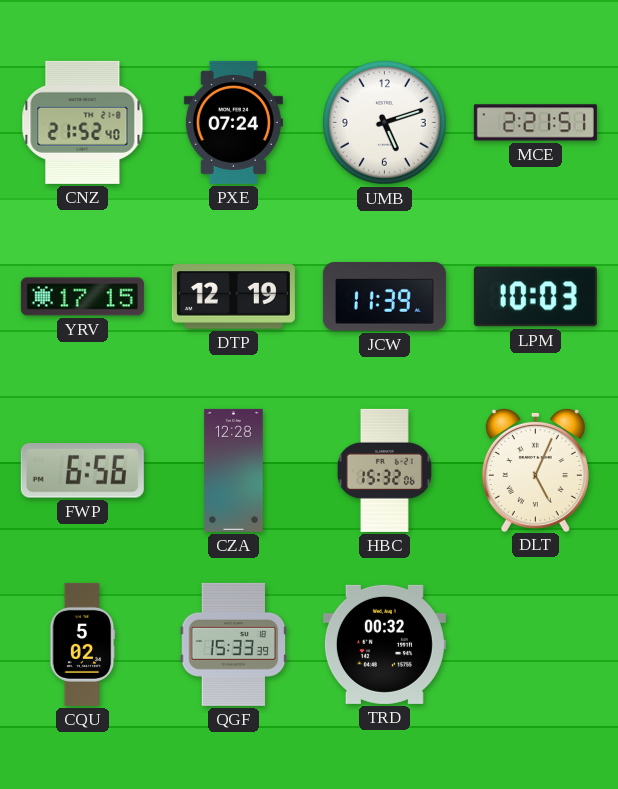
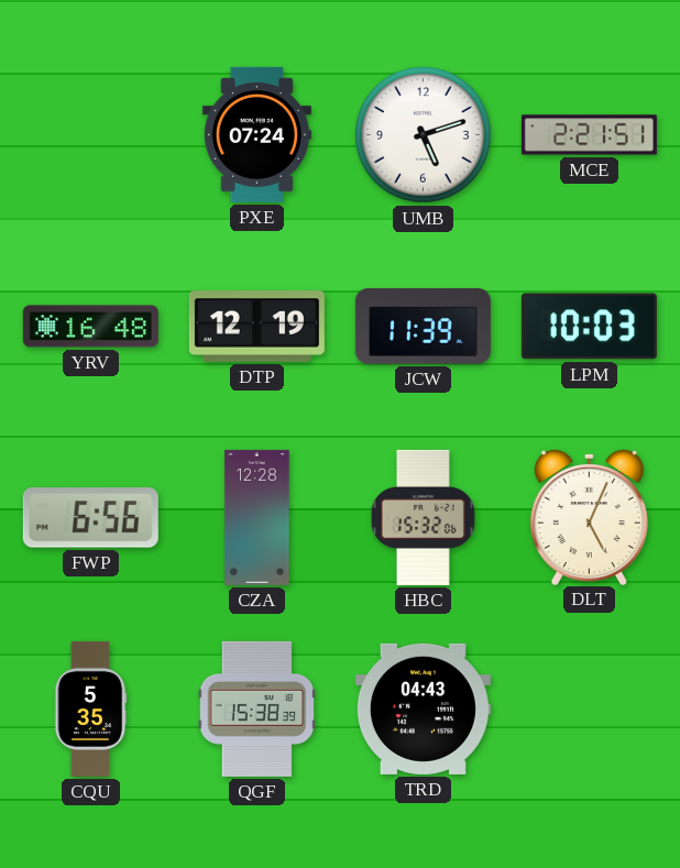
CNZ: 21:52 -> none (83, 122)
YRV: 17:15 -> 16:48 (90, 327)
CQU: 5:02 -> 5:35 (90, 708)
QGF: 15:33 -> 15:38 (257, 708)
TRD: 00:32 -> 04:43 (423, 708)
